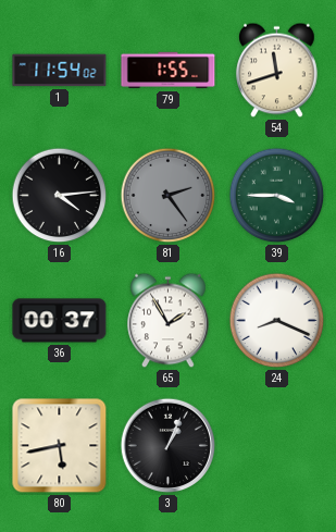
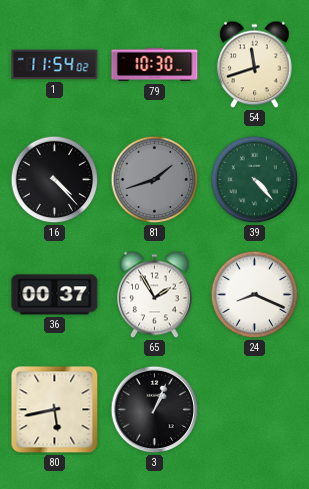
79: 1:55 -> 10:30 (155, 65)
16: 4:14 -> 4:23 (55, 180)
81: 2:24 -> 1:42 (155, 180)
39: 3:45 -> 4:23 (255, 180)
